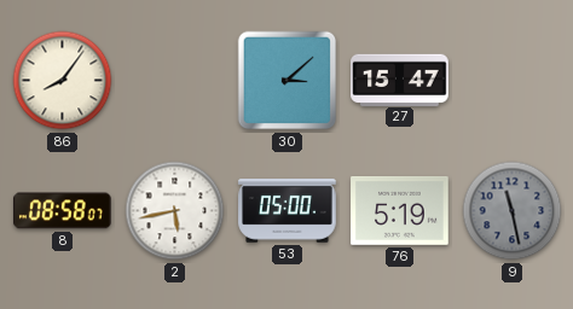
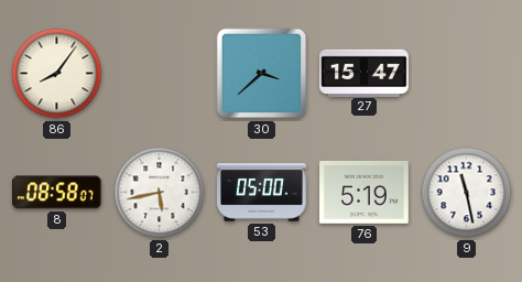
30: 3:08 -> 3:38 (262, 74)
9 dial: grey -> white (467, 193)
